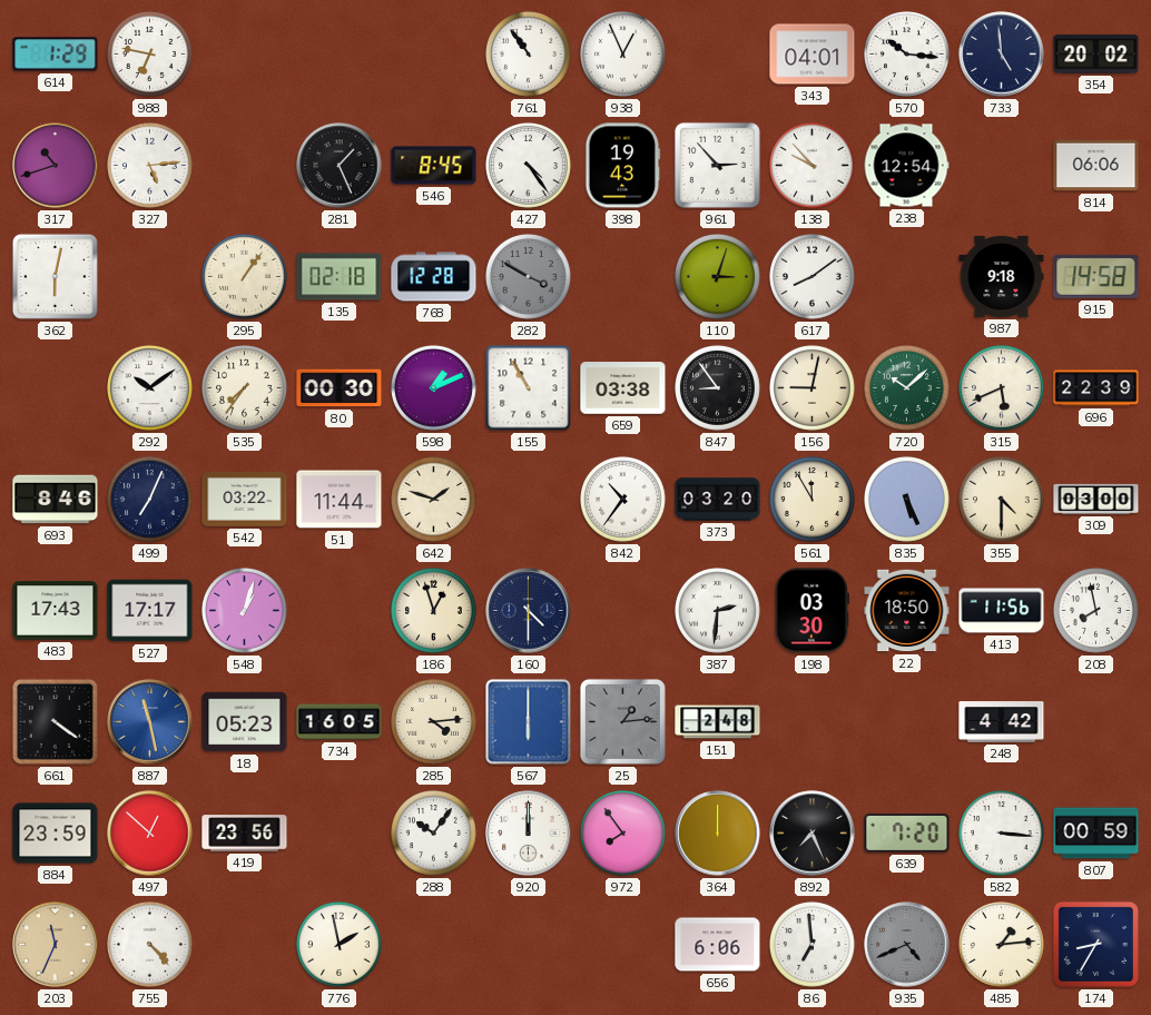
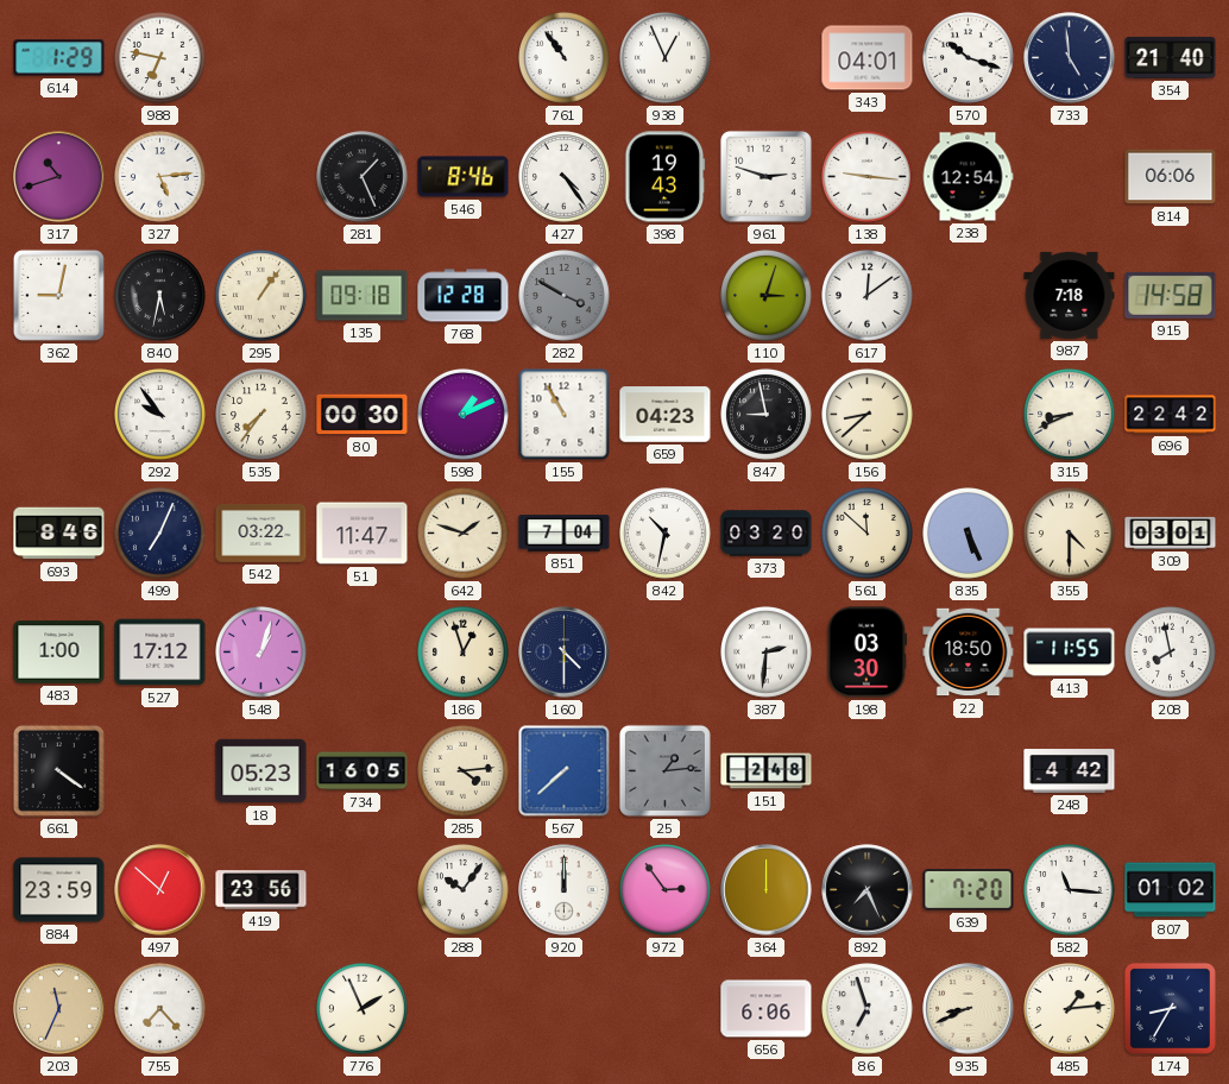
570: 10:16 -> 10:18 (969, 58)
354: 20:02 -> 21:40 (1171, 57)
546: 8:45 -> 8:46 (464, 177)
961: 2:53 -> 2:48 (765, 176)
138: 9:53 -> 9:16 (868, 177)
362: 6:02 -> 9:02 (58, 295)
840: none -> 5:32 (160, 296)
135: 02:18 -> 09:18 (363, 296)
617: 8:09 -> 12:09 (868, 296)
987: 9:18 -> 7:18 (1070, 295)
292: 10:09 -> 9:54 (160, 415)
659: 03:38 -> 04:23 (666, 415)
847: 8:54 -> 8:58 (767, 415)
156: 9:02 -> 8:38 (868, 415)
720: 10:08 -> none (907, 388)
315: 5:41 -> 8:41 (1070, 415)
696: 22:39 -> 22:42 (1171, 415)
51: 11:44 -> 11:47 (363, 534)
851: none -> 7:04 (565, 534)
842: 10:36 -> 10:32 (666, 534)
561: 11:55 -> 11:52 (868, 534)
309: 03:00 -> 03:01 (1171, 532)
483: 17:43 -> 1:00 (59, 653)
527: 17:17 -> 17:12 (160, 653)
413: 11:56 -> 11:55 (1070, 653)
887: 11:28 -> none (150, 722)
567: 6:00 -> 7:38 (565, 771)
972: 7:54 -> 2:54 (666, 890)
582: 3:16 -> 11:16 (1070, 890)
807: 00:59 -> 01:02 (1171, 890)
755: 4:23 -> 7:23 (160, 1009)
776: 1:58 -> 1:56 (363, 1009)
86: 6:59 -> 6:57 (868, 1009)
935: 4:41 -> 8:41 (969, 1009)
935 dial: grey -> cream (969, 1009)
